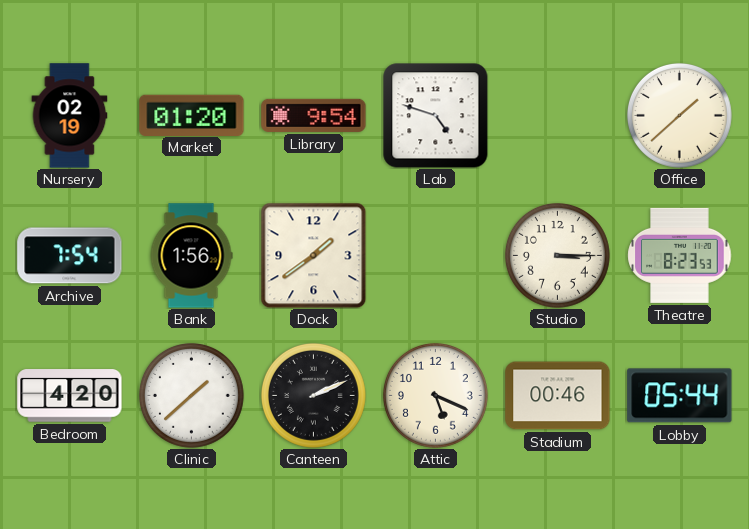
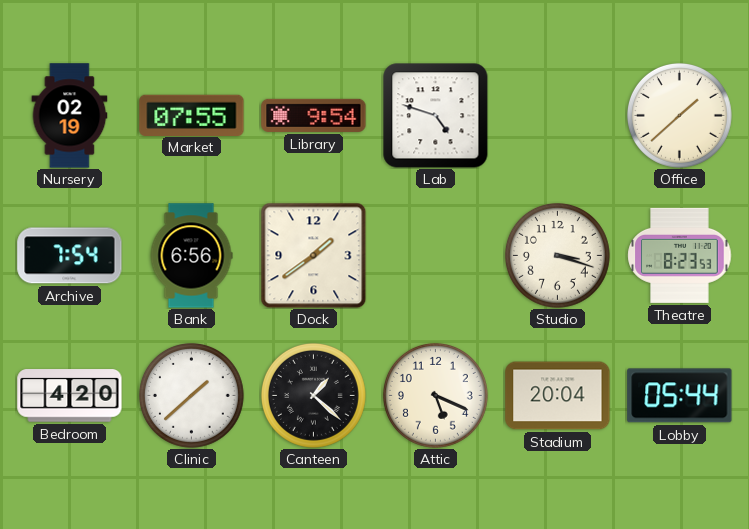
Market: 01:20 -> 07:55 (192, 115)
Bank: 1:56 -> 6:56 (191, 256)
Studio: 3:15 -> 3:18 (557, 255)
Canteen: 2:11 -> 1:22 (313, 395)
Stadium: 00:46 -> 20:04 (558, 396)
